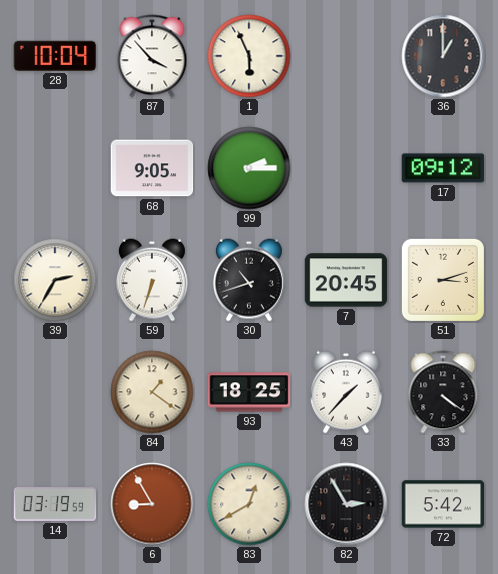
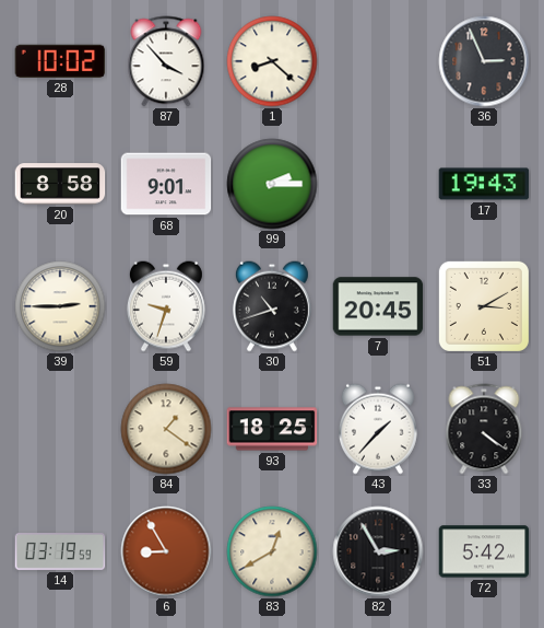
28: 10:04 -> 10:02 (60, 61)
1: 5:56 -> 8:22 (272, 61)
36: 1:00 -> 2:56 (484, 61)
20: none -> 8:58 (60, 184)
68: 9:05 -> 9:01 (166, 184)
17: 09:12 -> 19:43 (484, 184)
39: 2:35 -> 2:45 (60, 306)
59: 6:33 -> 9:33 (166, 306)
51: 3:12 -> 3:10 (484, 306)
